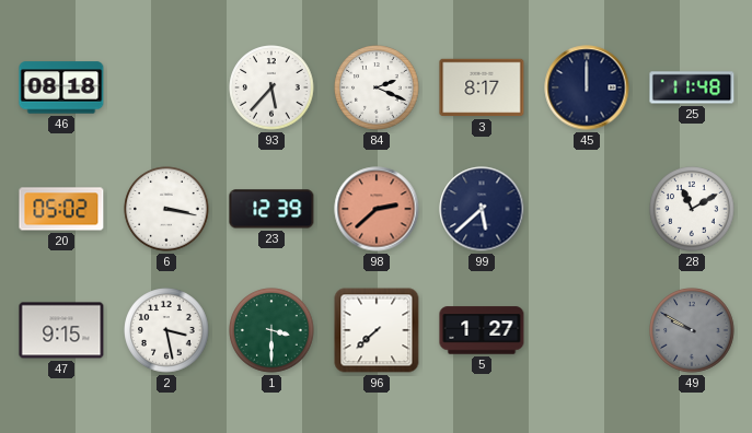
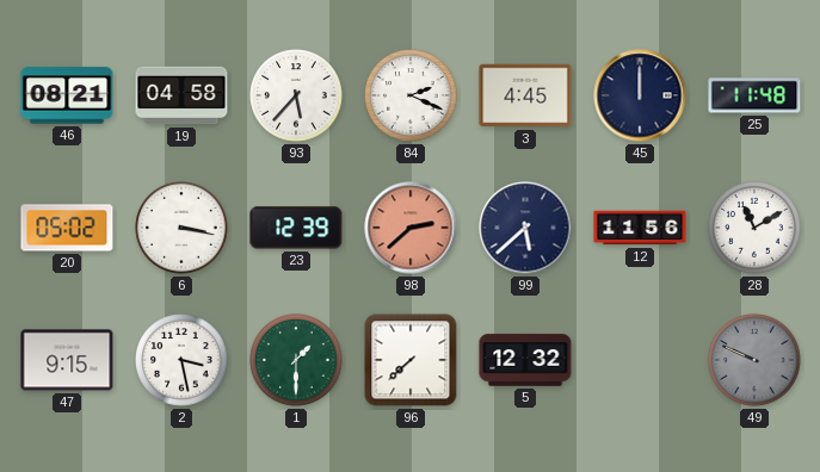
46: 08:18 -> 08:21 (67, 95)
19: none -> 04:58 (181, 95)
3: 8:17 -> 4:45 (525, 95)
12: none -> 11:56 (640, 228)
1: 3:30 -> 1:30 (296, 360)
5: 1:27 -> 12:32 (525, 360)
49: 9:50 -> 9:49 (754, 360)
